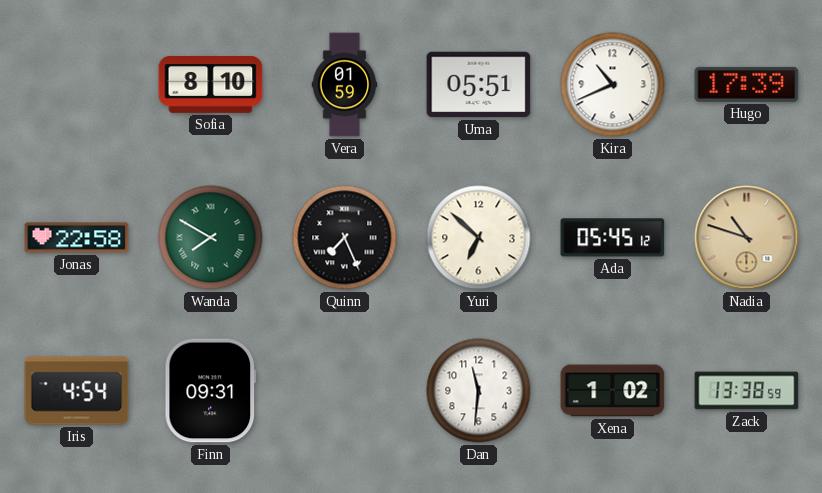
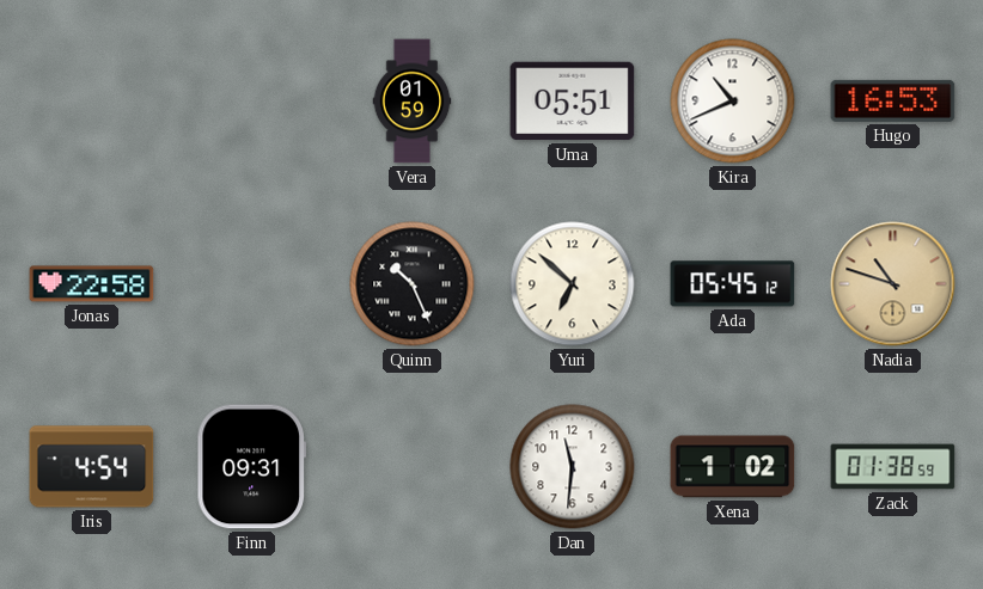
Sofia: 8:10 -> none (211, 84)
Hugo: 17:39 -> 16:53 (893, 100)
Wanda: 7:50 -> none (211, 238)
Quinn: 7:26 -> 10:26 (413, 284)
Zack: 13:38 -> 01:38 (893, 467)
